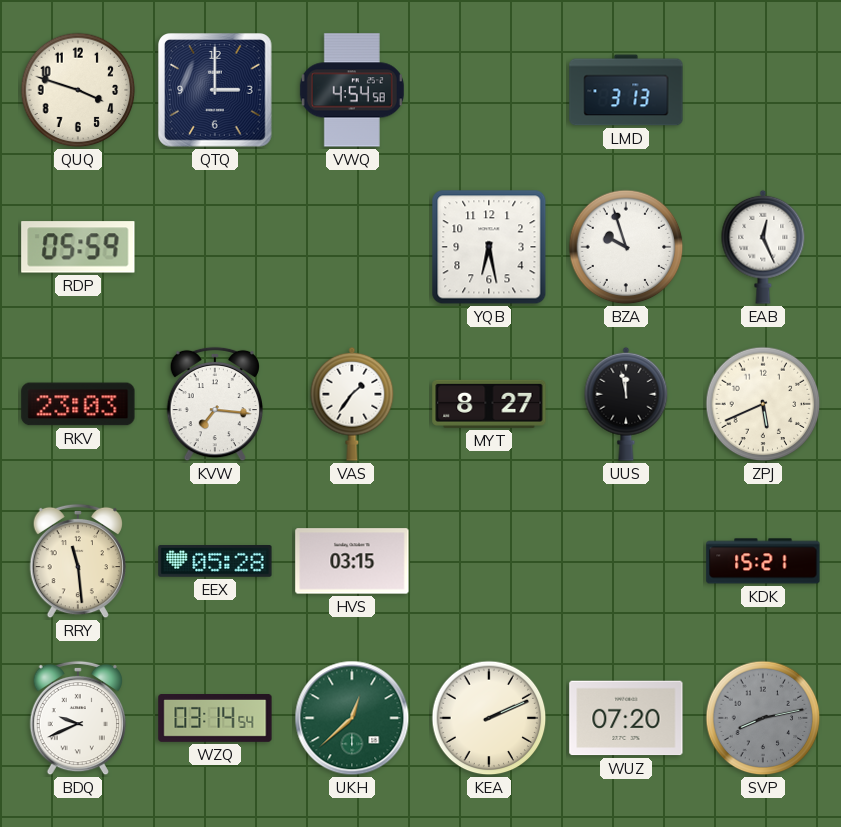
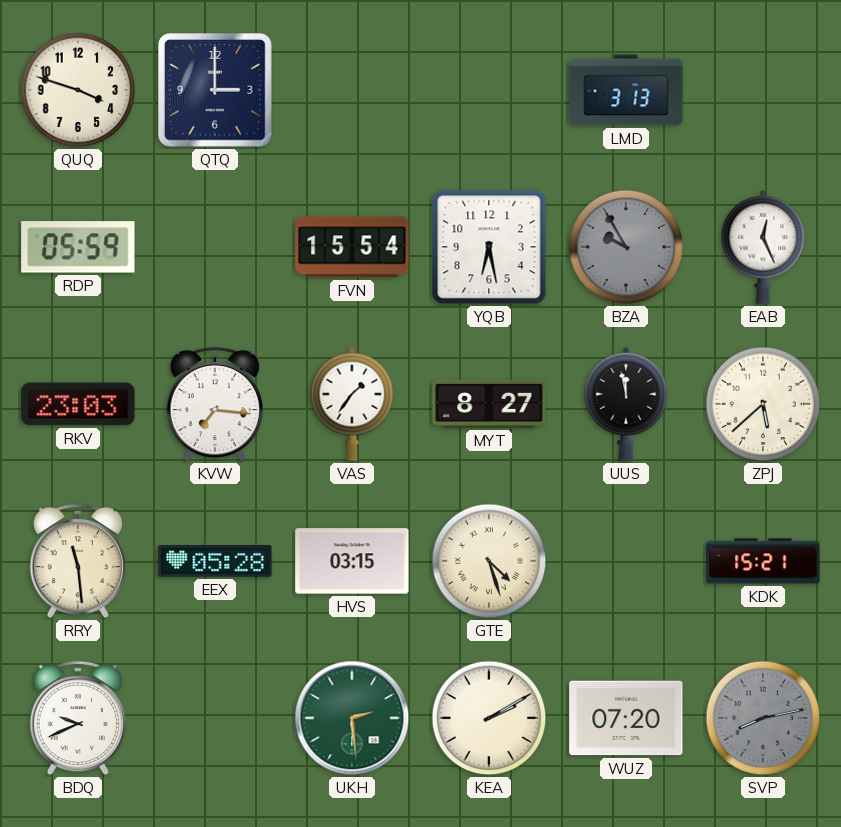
VWQ: 4:54 -> none (352, 90)
FVN: none -> 15:54 (352, 247)
BZA: 9:57 -> 9:55 (626, 247)
BZA dial: white -> grey (626, 247)
ZPJ: 5:41 -> 5:38 (763, 404)
GTE: none -> 4:27 (489, 561)
WZQ: 03:14 -> none (215, 719)
UKH: 12:38 -> 2:29 (352, 718)
KEA: 2:11 -> 2:10 (489, 718)
